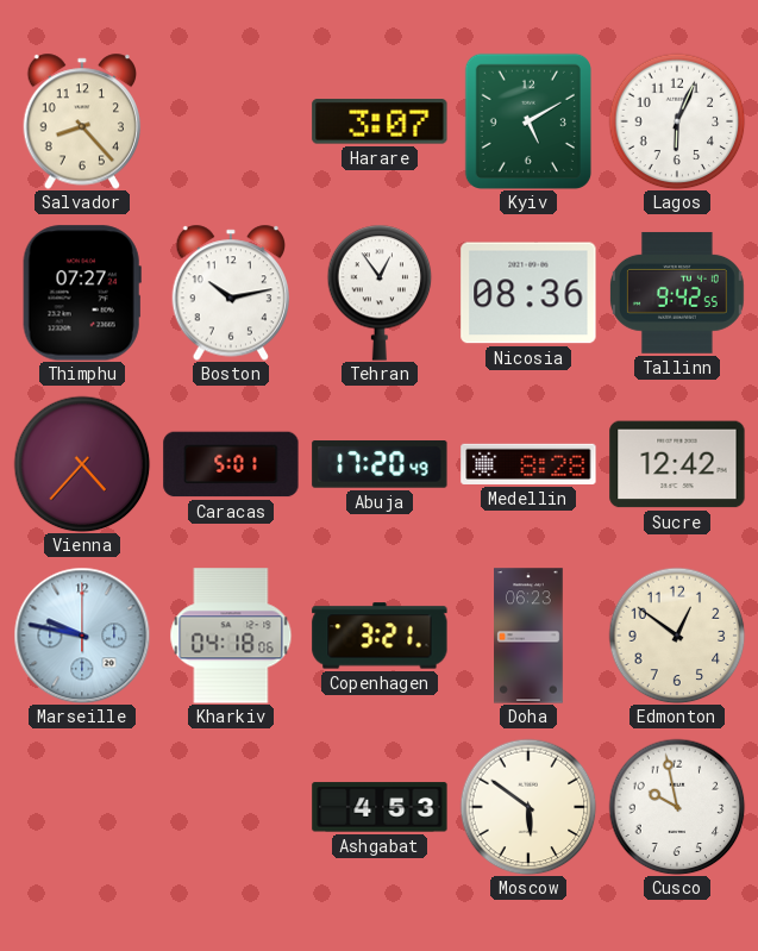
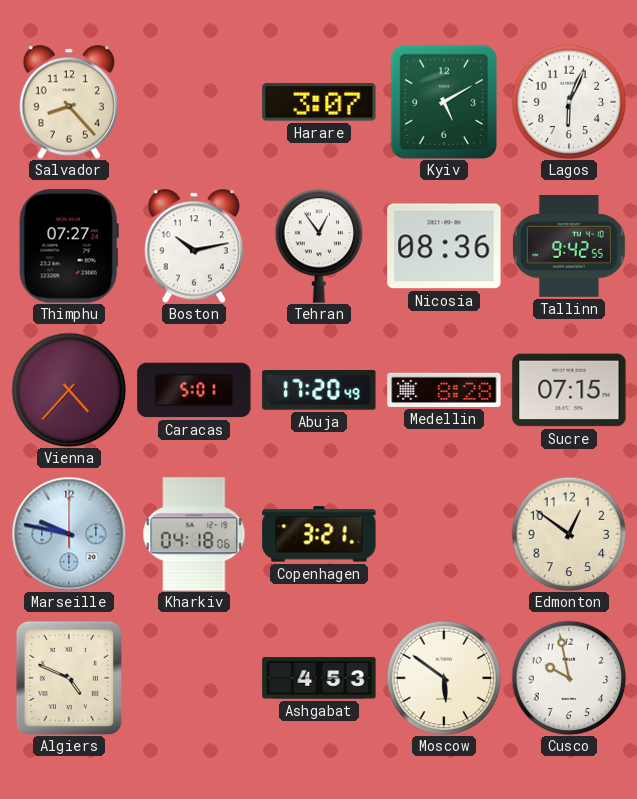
Sucre: 12:42 -> 07:15 (569, 390)
Doha: 06:23 -> none (528, 636)
Algiers: none -> 4:49 (69, 678)
